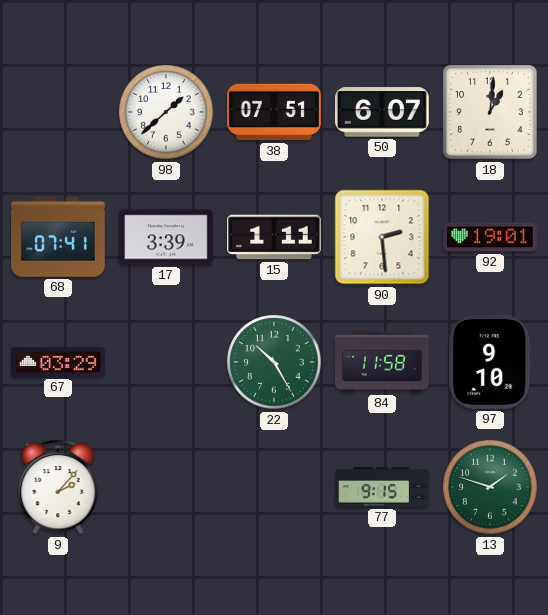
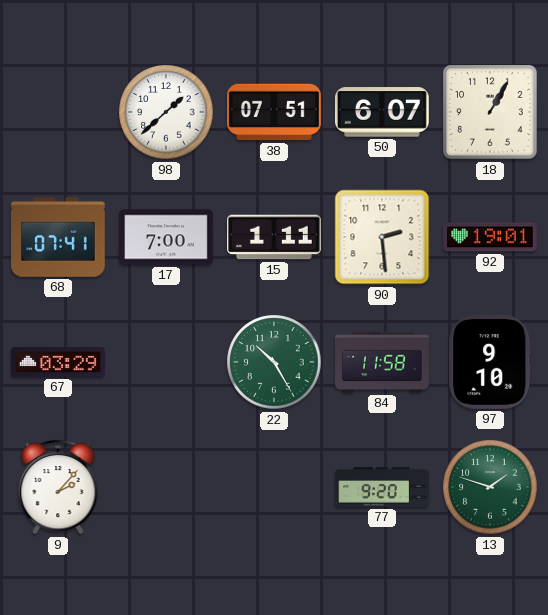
18: 1:01 -> 1:05 (491, 113)
17: 3:39 -> 7:00 (167, 237)
77: 9:15 -> 9:20 (382, 487)
